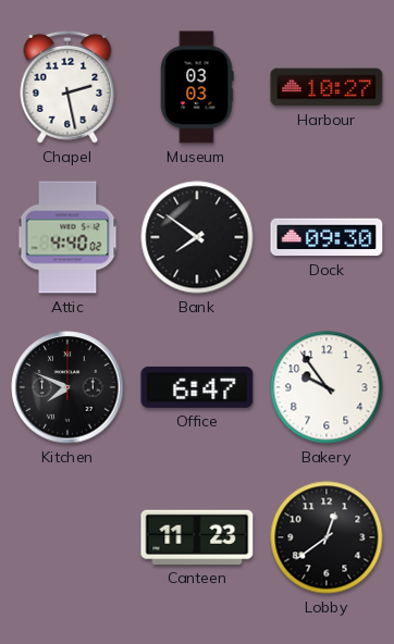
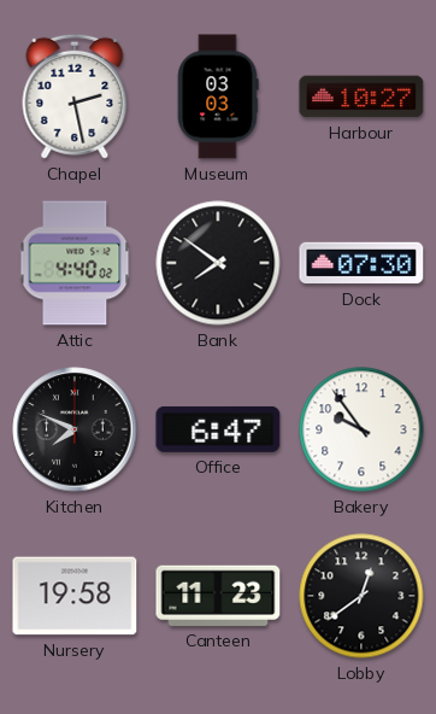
Dock: 09:30 -> 07:30 (361, 263)
Nursery: none -> 19:58 (75, 596)
